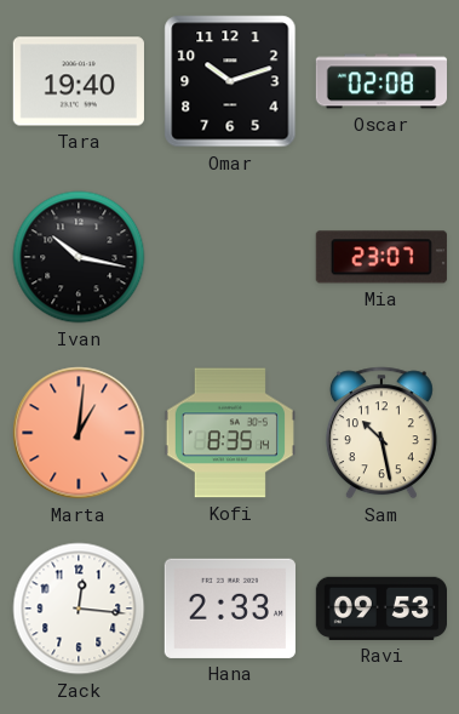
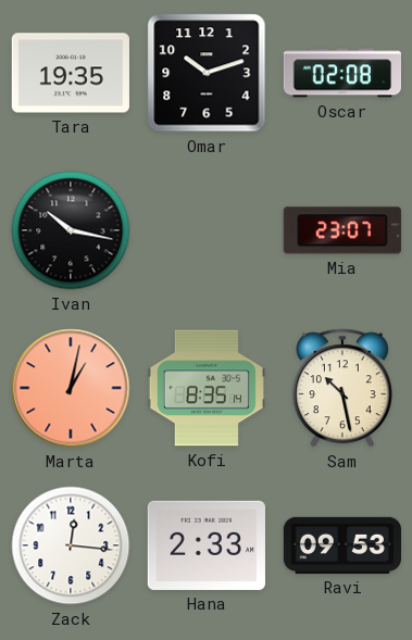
Tara: 19:40 -> 19:35 (71, 73)
Marta: 1:01 -> 1:02 (71, 388)
